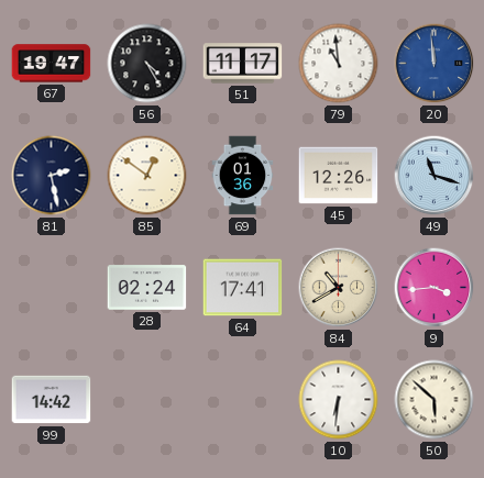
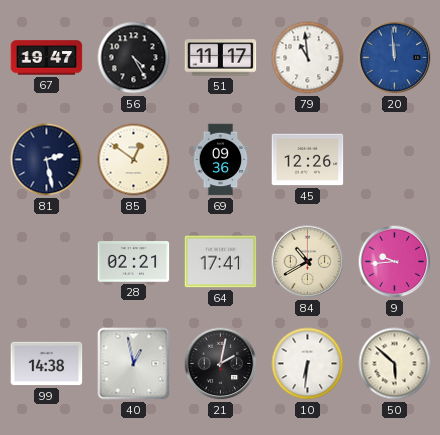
69: 01:36 -> 09:36 (221, 160)
49: 11:18 -> none (435, 176)
28: 02:24 -> 02:21 (134, 262)
9: 3:44 -> 9:44 (395, 262)
99: 14:42 -> 14:38 (47, 364)
40: none -> 12:58 (134, 364)
21: none -> 2:02 (221, 364)
